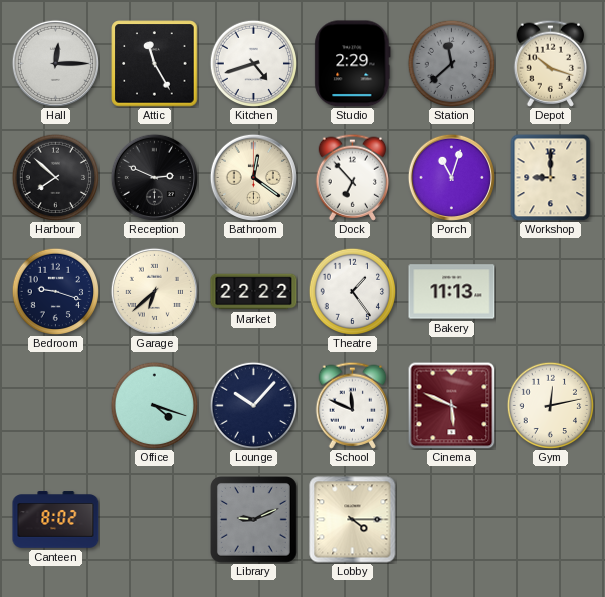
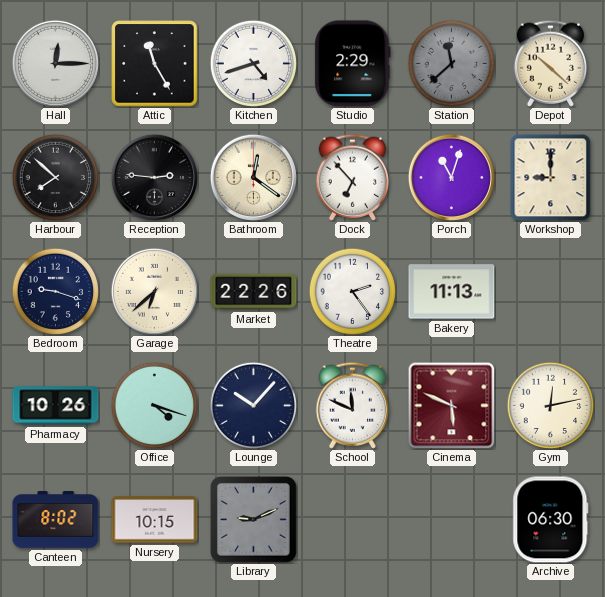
Depot: 10:18 -> 10:22 (551, 63)
Reception: 2:49 -> 2:46 (154, 177)
Market: 22:22 -> 22:26 (254, 292)
Theatre: 1:24 -> 2:24 (352, 291)
Pharmacy: none -> 10:26 (56, 406)
Nursery: none -> 10:15 (155, 520)
Lobby: 4:15 -> none (353, 520)
Archive: none -> 06:30 (551, 520)
